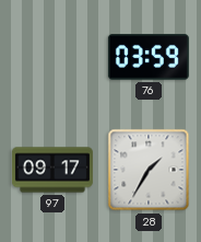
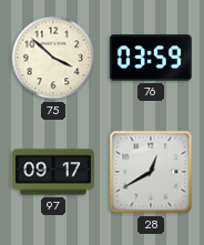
75: none -> 3:52 (53, 58)
28: 1:35 -> 12:40 (151, 172)
